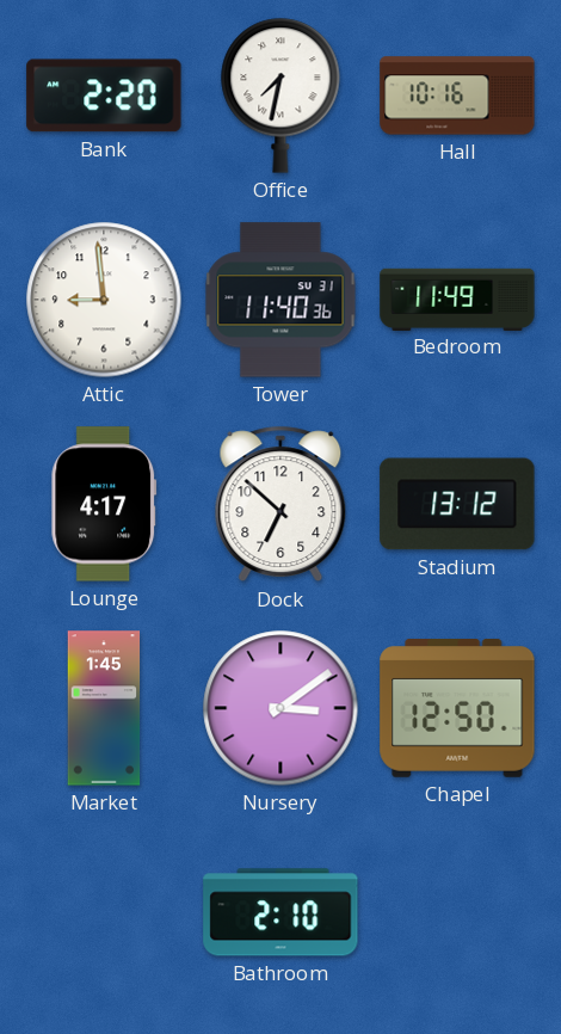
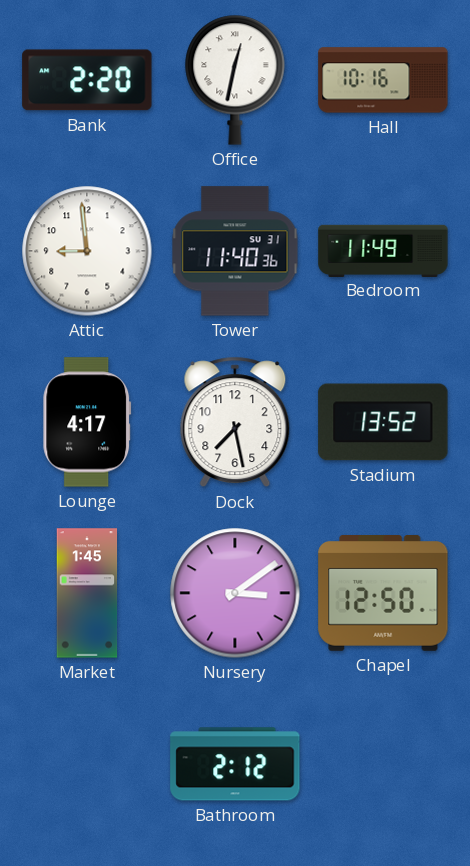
Office: 7:32 -> 12:32 (235, 80)
Dock: 6:52 -> 7:28 (235, 422)
Stadium: 13:12 -> 13:52 (383, 422)
Bathroom: 2:10 -> 2:12 (235, 764)
